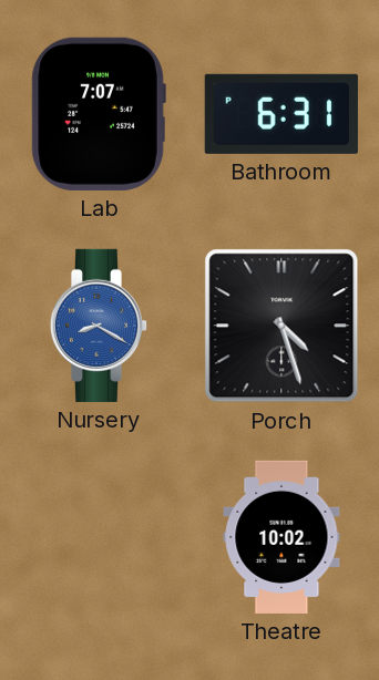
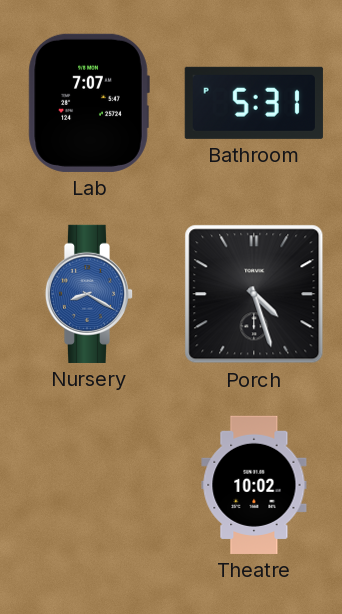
Bathroom: 6:31 -> 5:31 (254, 103)
